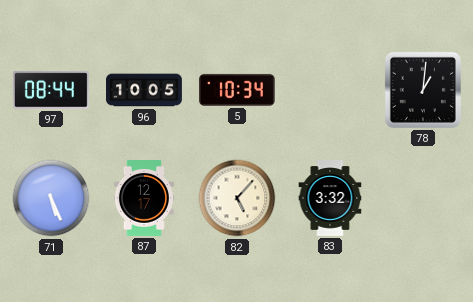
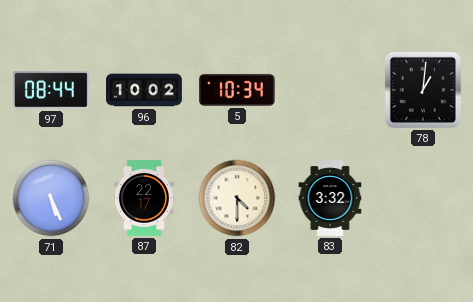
96: 10:05 -> 10:02 (145, 90)
87: 12:17 -> 22:17 (144, 199)
82: 5:07 -> 4:30 (237, 198)
